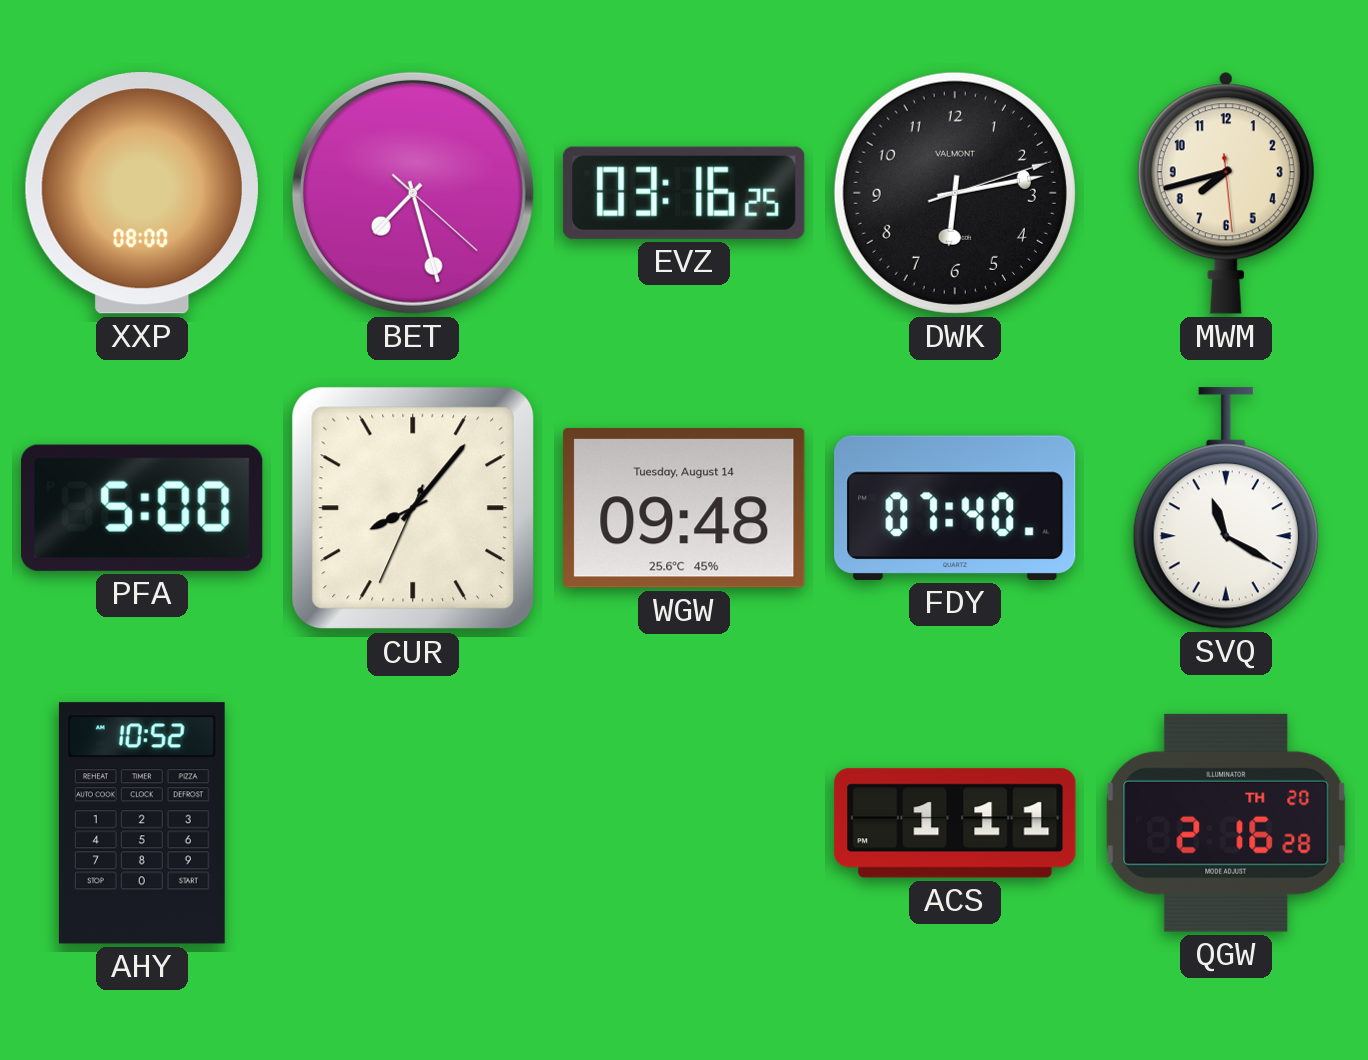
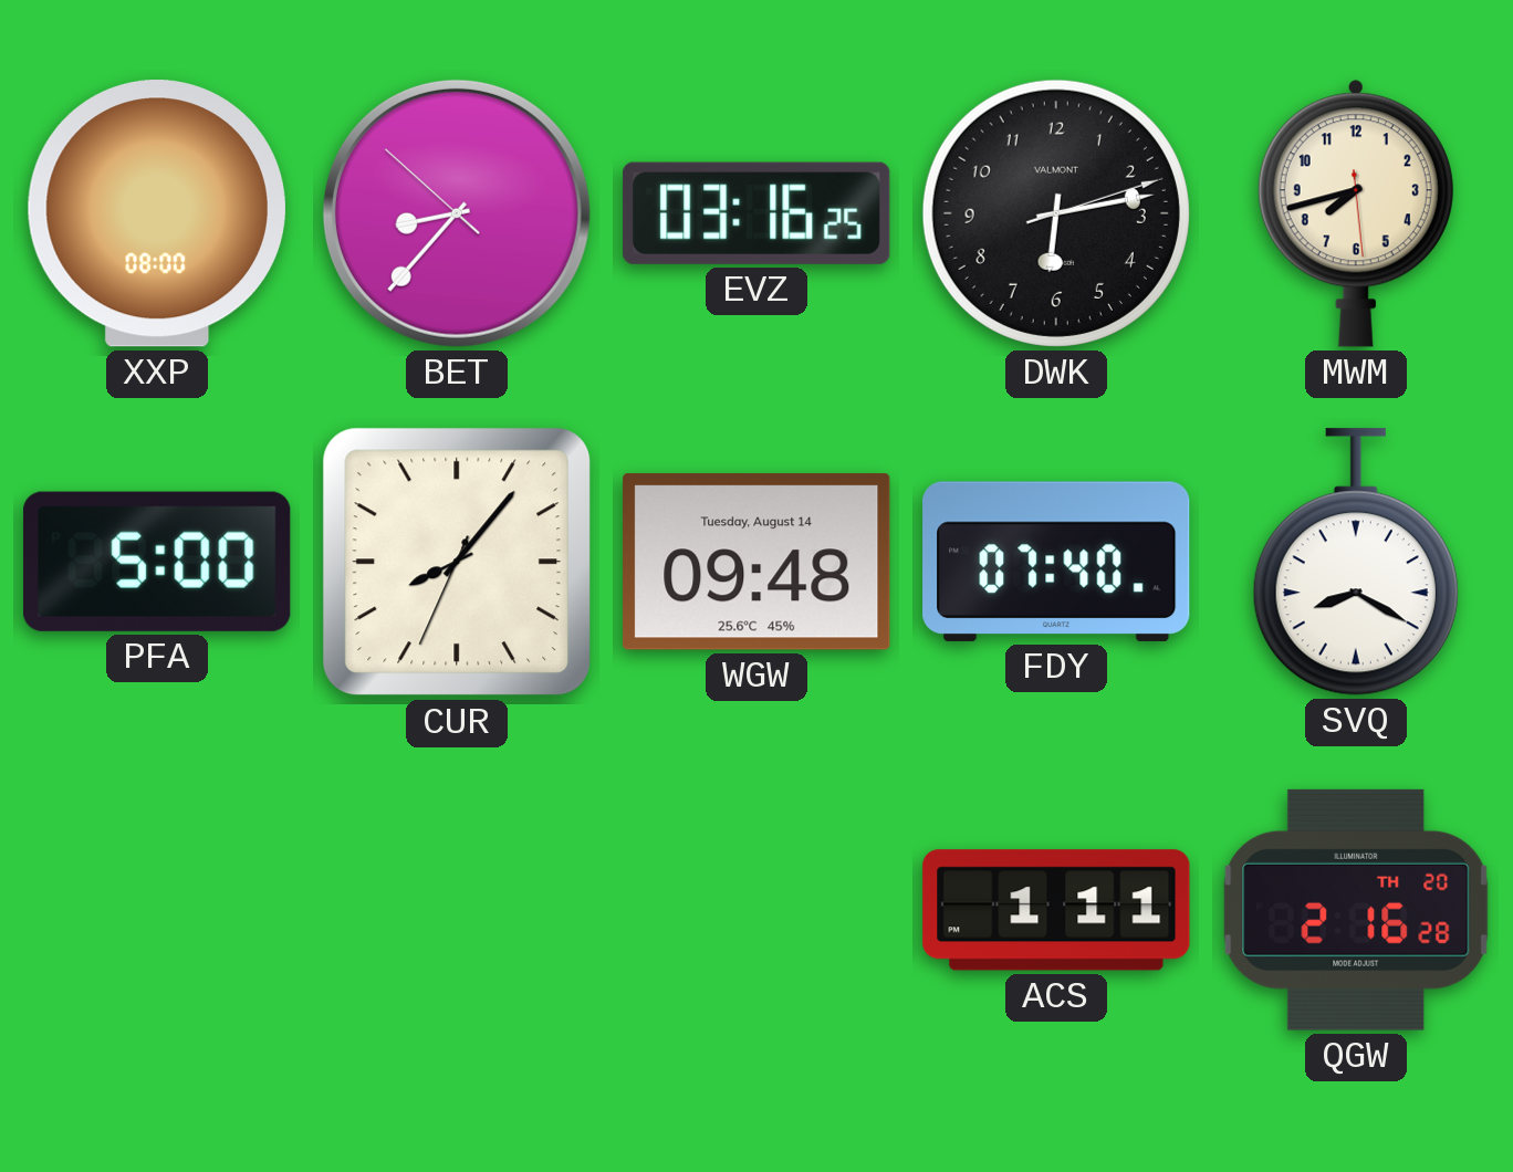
BET: 7:27 -> 8:36 (457, 213)
SVQ: 11:20 -> 8:20 (1356, 562)
AHY: 10:52 -> none (142, 823)
